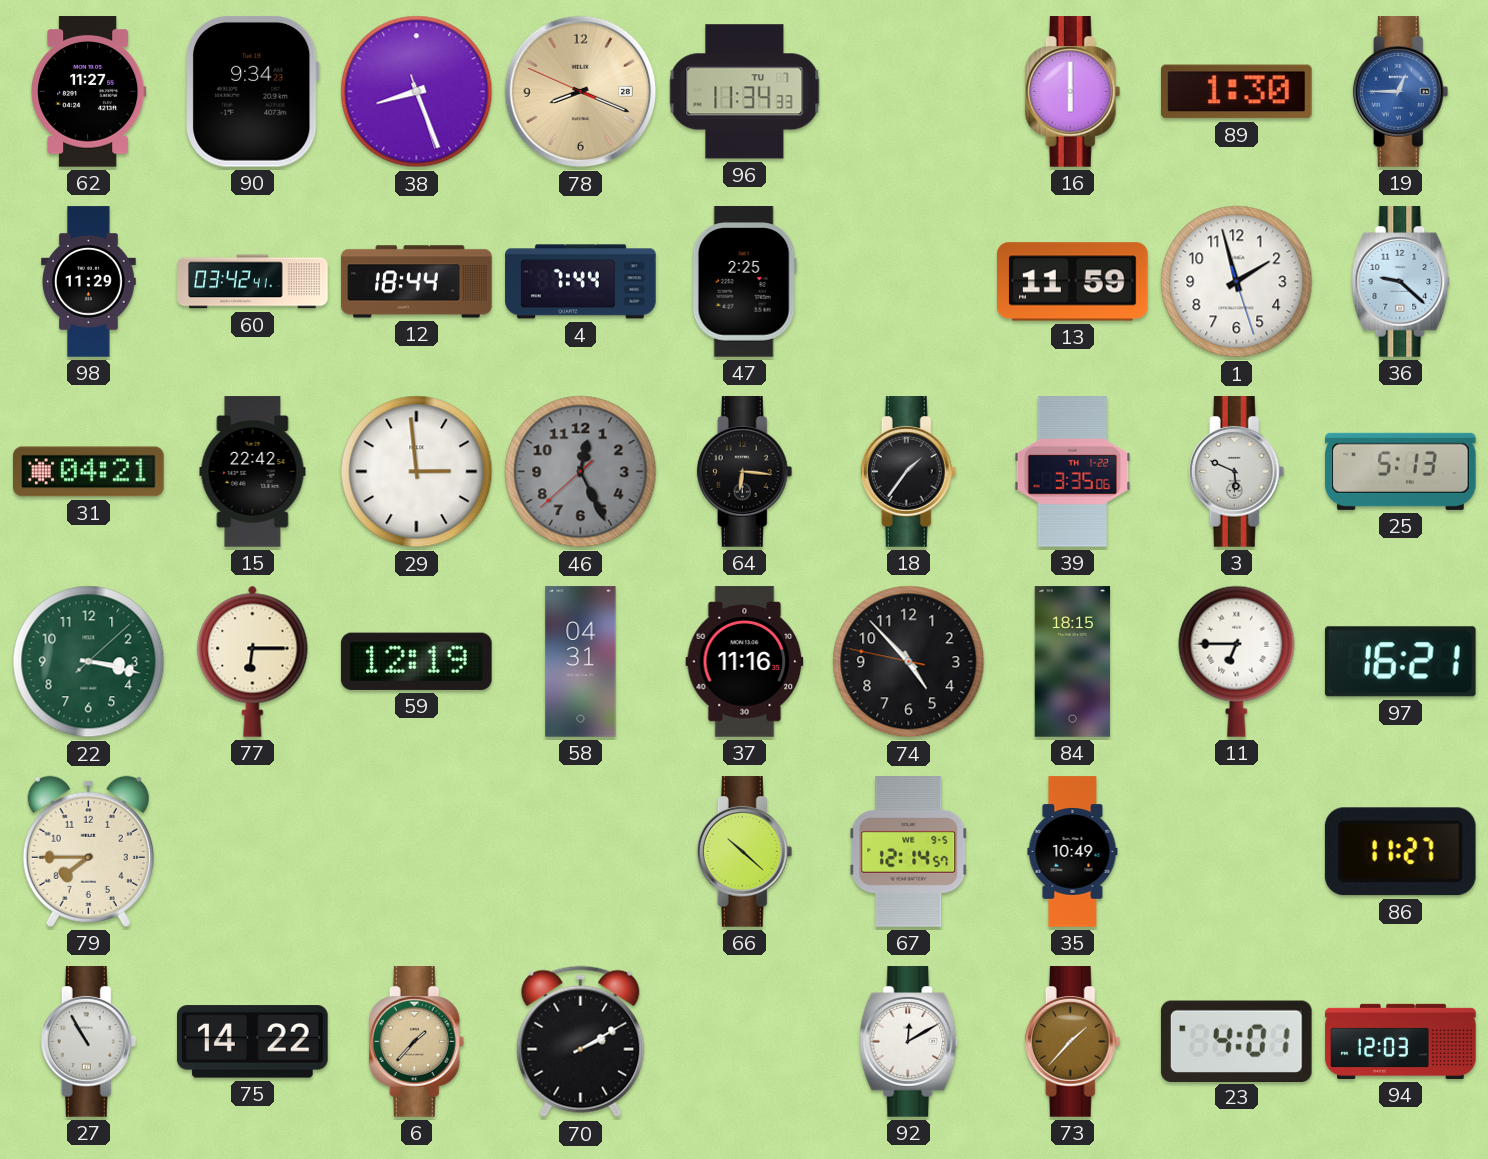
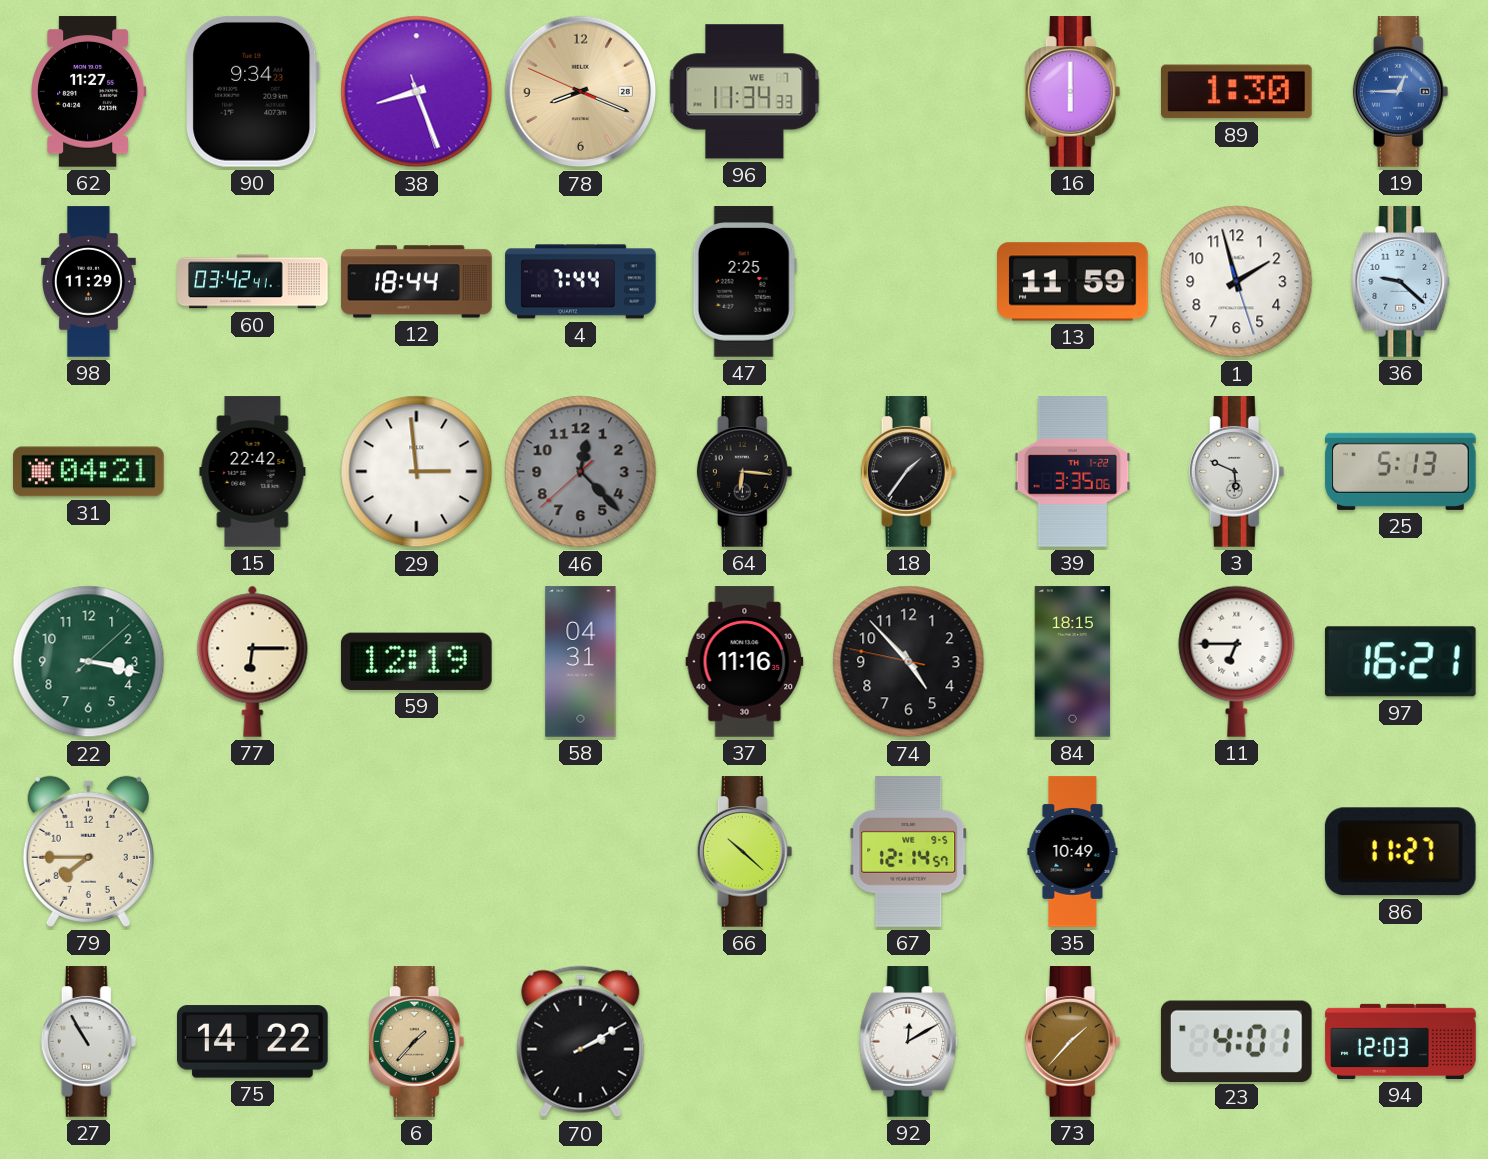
96 date: TU 7 -> WE 7 (745, 92)
46: 12:25 -> 12:22 (581, 472)
